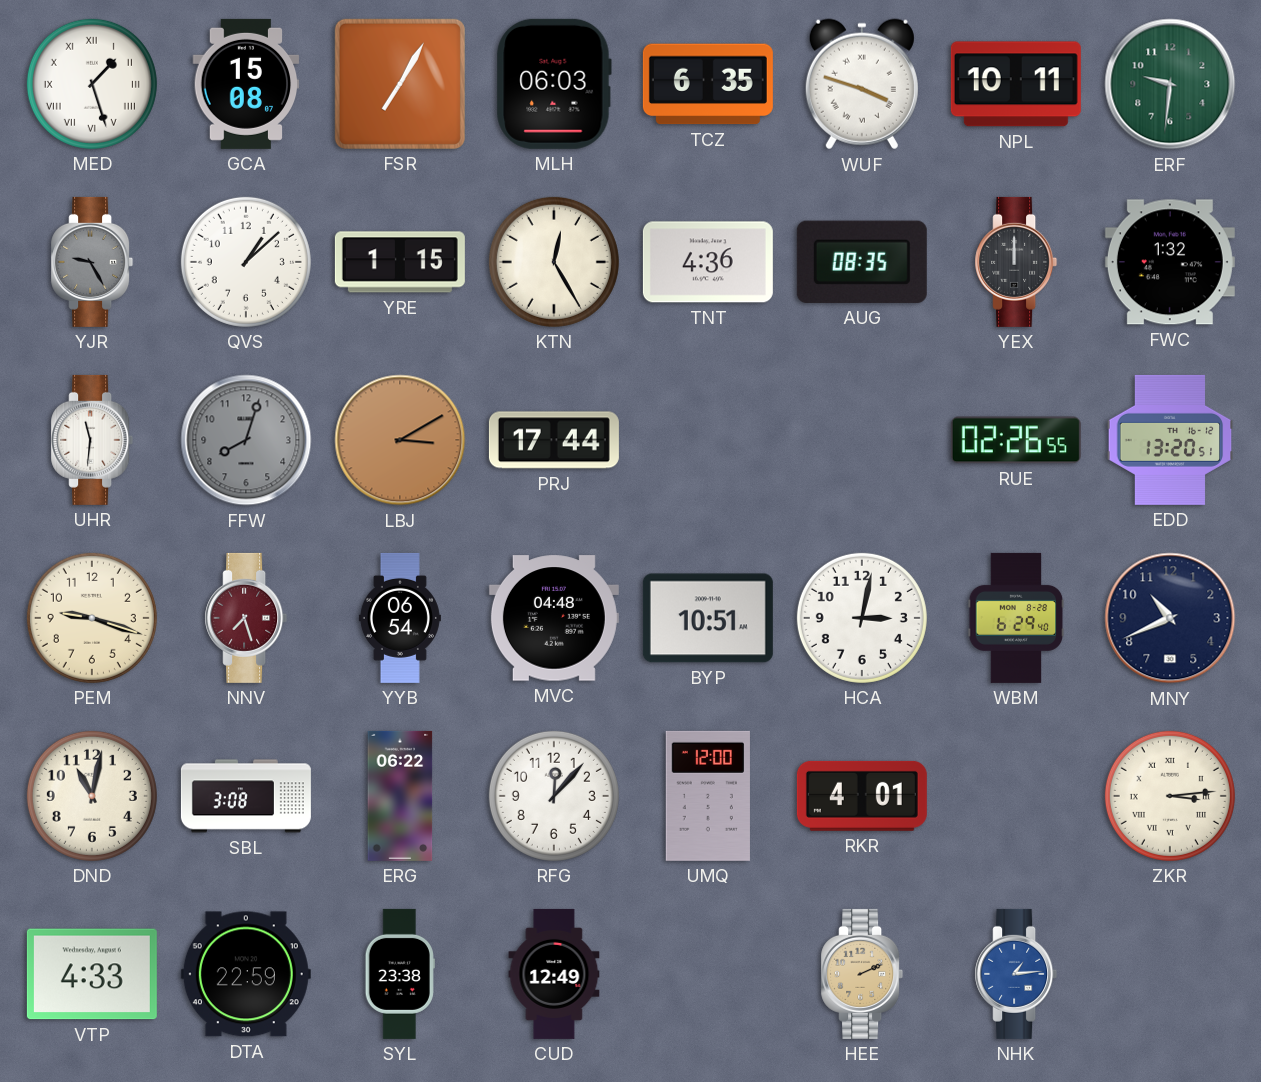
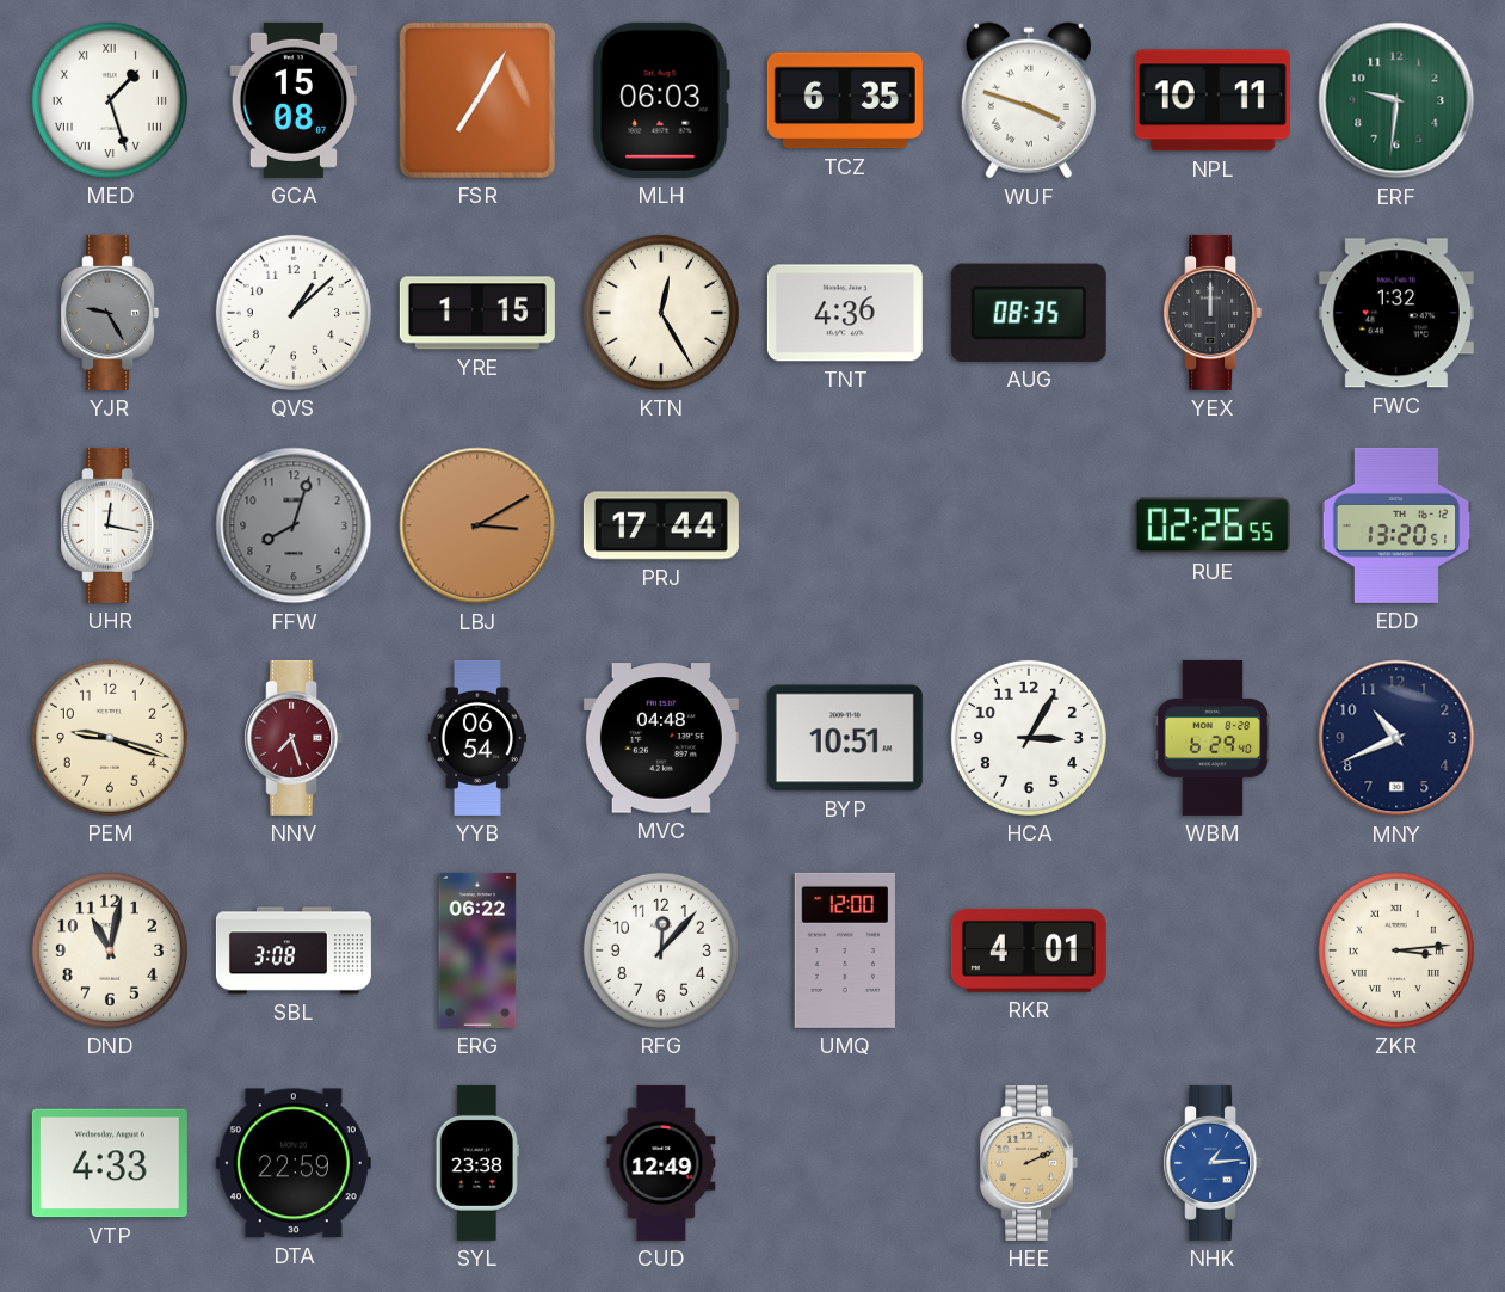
UHR: 11:31 -> 12:17 (110, 525)
HCA: 3:02 -> 3:05 (1029, 738)
